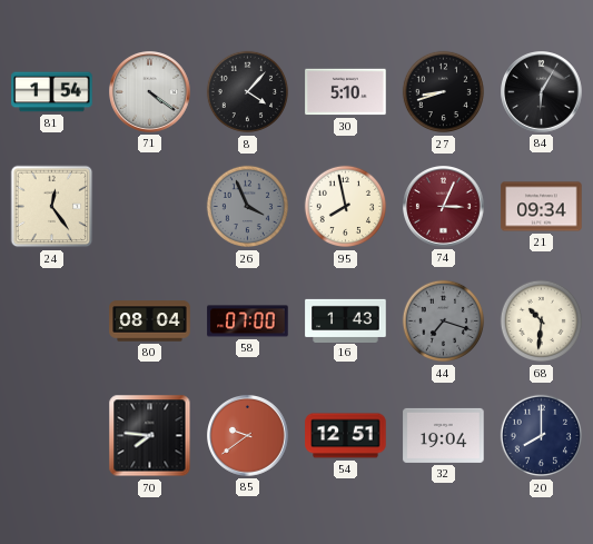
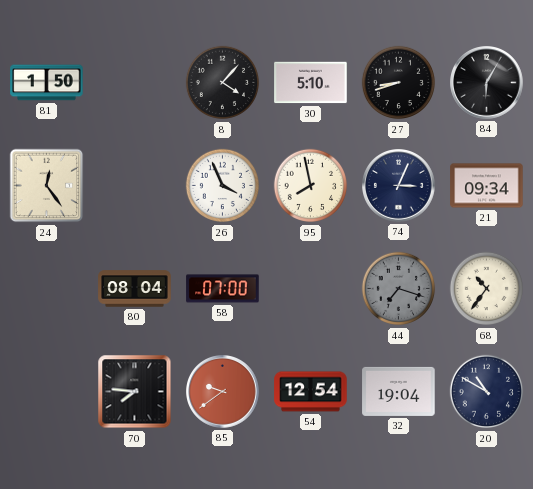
81: 1:54 -> 1:50 (47, 83)
71: 4:21 -> none (150, 92)
26 dial: grey -> white (223, 186)
74 dial: burgundy -> navy (399, 186)
16: 1:43 -> none (346, 320)
68: 10:31 -> 10:36 (487, 289)
54: 12:51 -> 12:54 (311, 392)
20: 8:00 -> 10:50 (487, 392)
